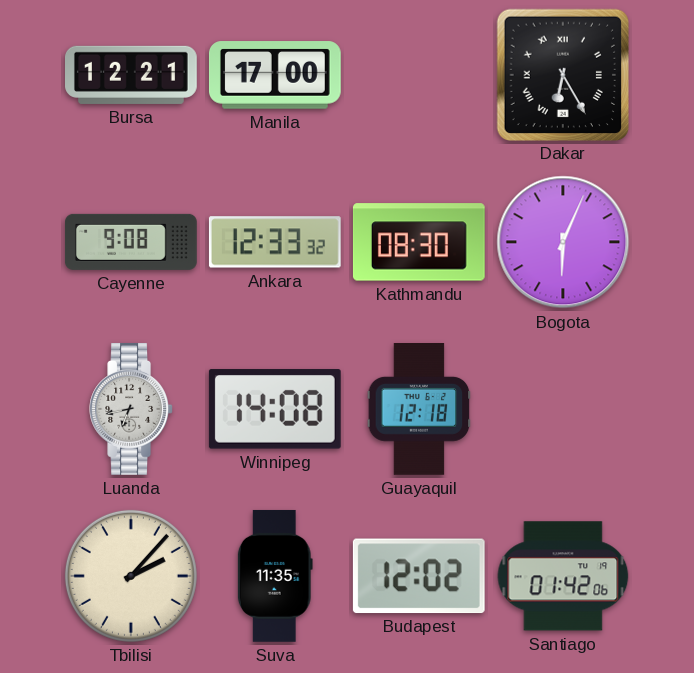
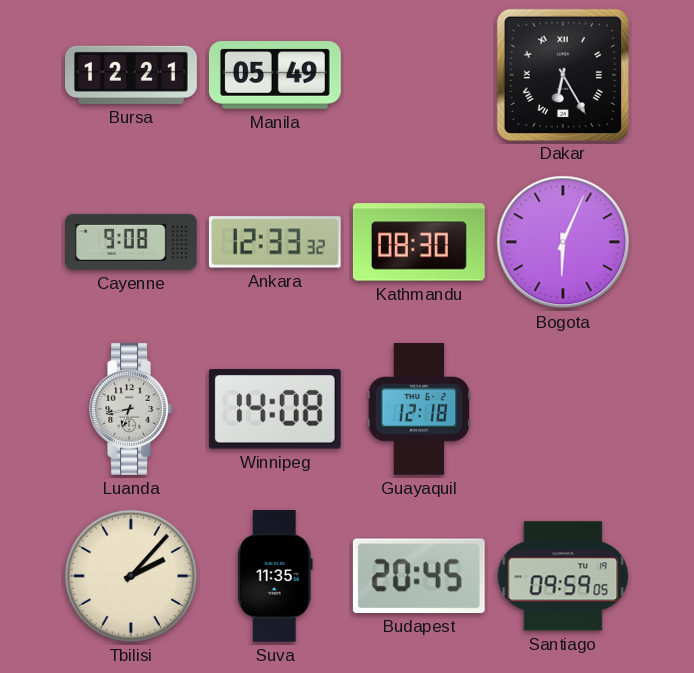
Manila: 17:00 -> 05:49 (275, 75)
Budapest: 12:02 -> 20:45 (419, 576)
Santiago: 01:42 -> 09:59 (563, 576)
